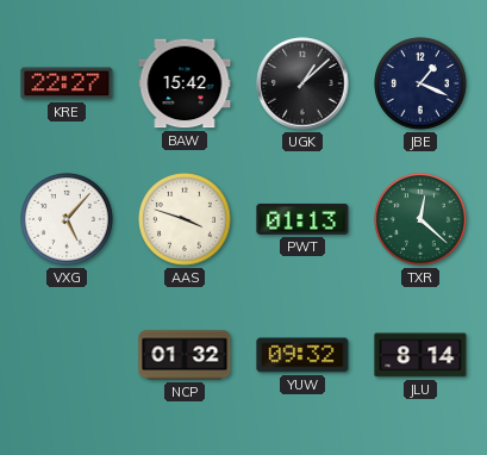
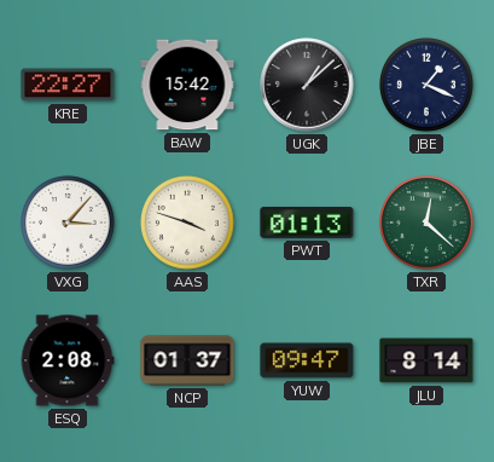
VXG: 5:07 -> 3:07 (69, 224)
ESQ: none -> 2:08 (68, 360)
NCP: 01:32 -> 01:37 (187, 360)
YUW: 09:32 -> 09:47 (307, 360)
